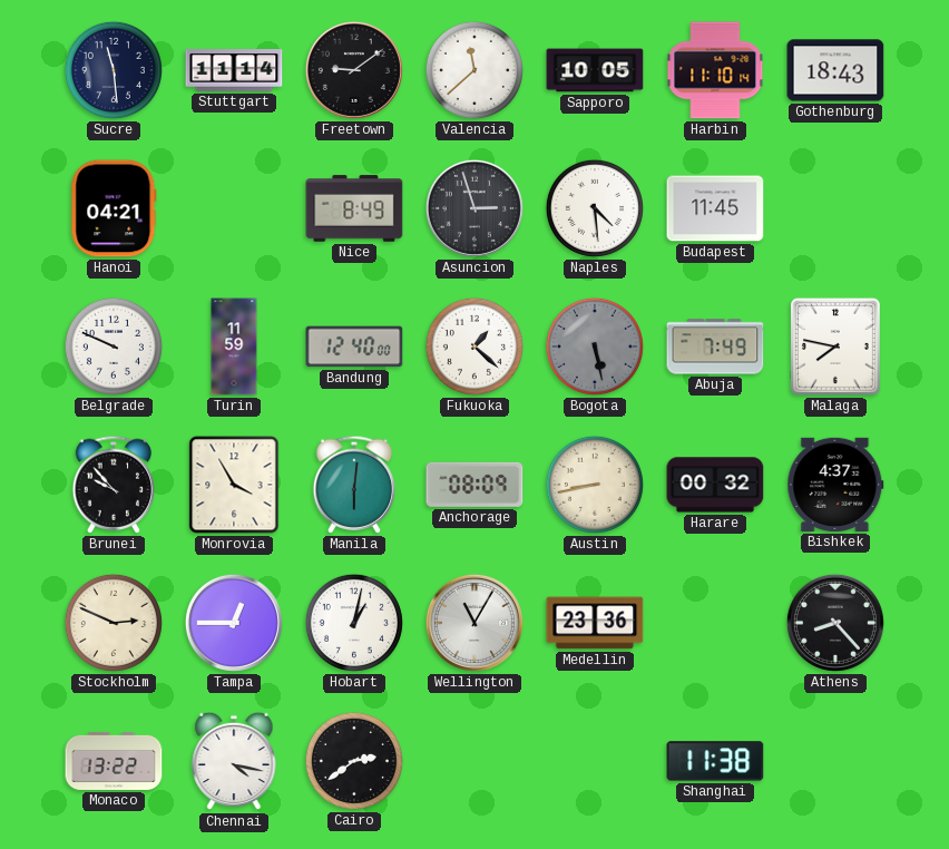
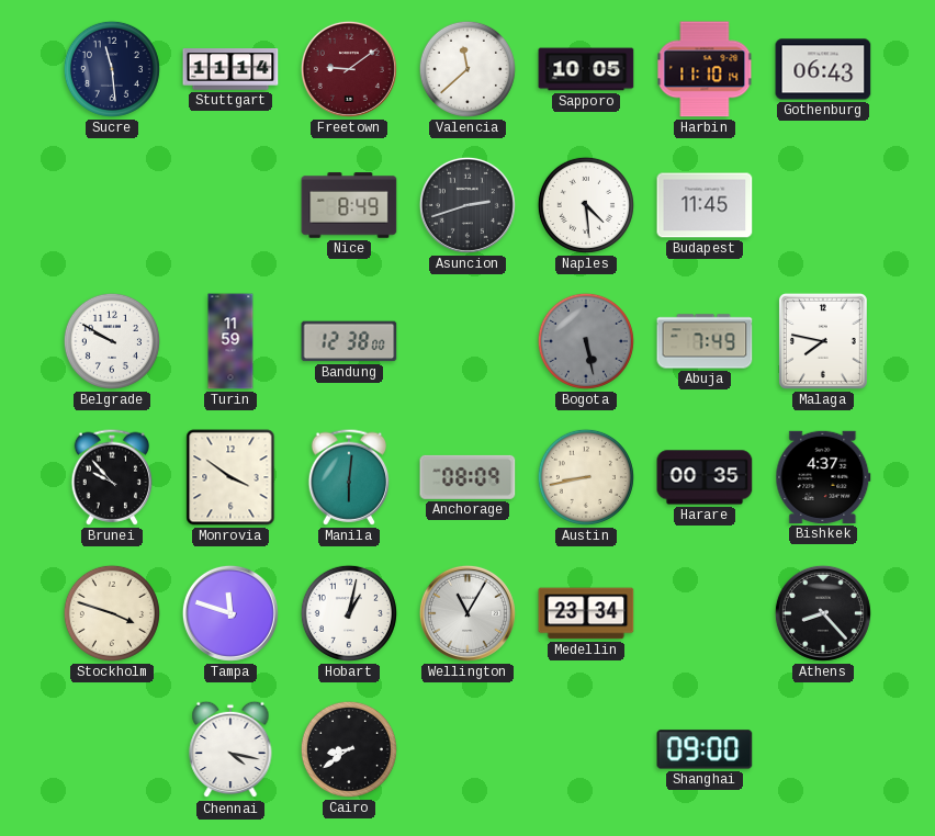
Freetown dial: black -> burgundy (349, 69)
Gothenburg: 18:43 -> 06:43 (823, 69)
Hanoi: 04:21 -> none (114, 208)
Asuncion: 2:57 -> 2:42 (467, 205)
Belgrade: 9:49 -> 9:50 (112, 341)
Bandung: 12:40 -> 12:38 (349, 341)
Fukuoka: 1:22 -> none (474, 347)
Monrovia: 3:55 -> 3:51 (230, 477)
Harare: 00:32 -> 00:35 (705, 477)
Stockholm: 2:49 -> 3:48 (112, 613)
Tampa: 12:45 -> 11:48 (230, 613)
Medellin: 23:36 -> 23:34 (586, 613)
Monaco: 13:22 -> none (114, 761)
Cairo: 2:39 -> 8:39 (349, 749)
Shanghai: 11:38 -> 09:00 (705, 749)
